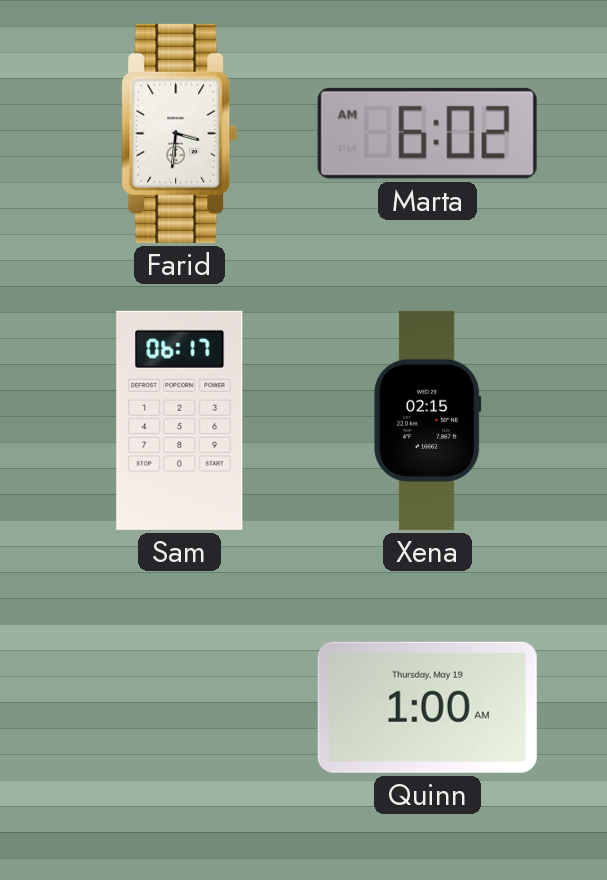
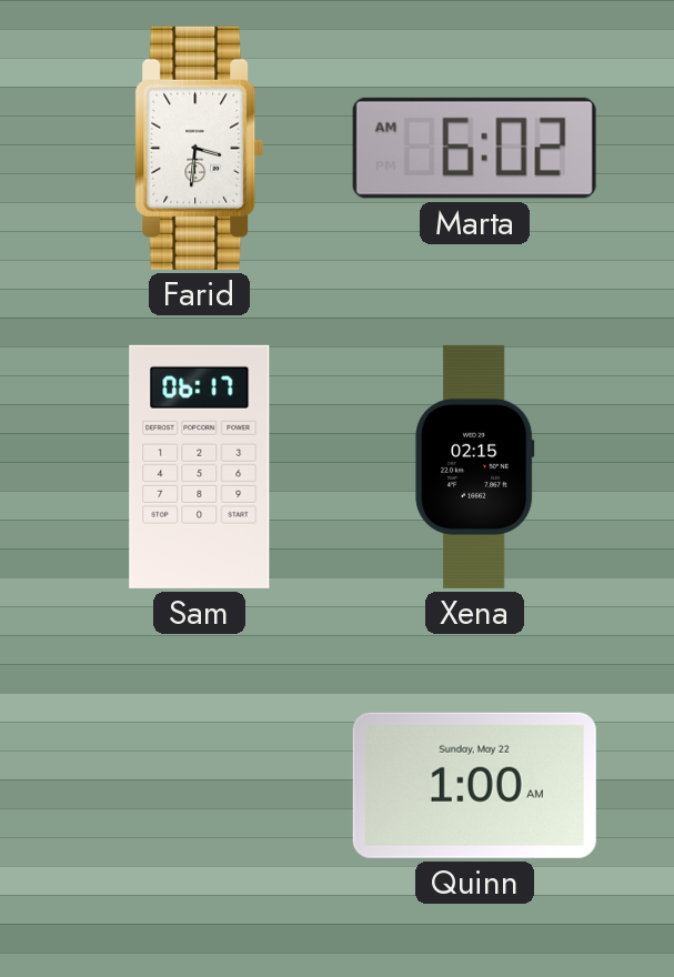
Quinn date: Thursday, May 19 -> Sunday, May 22 (474, 785)
